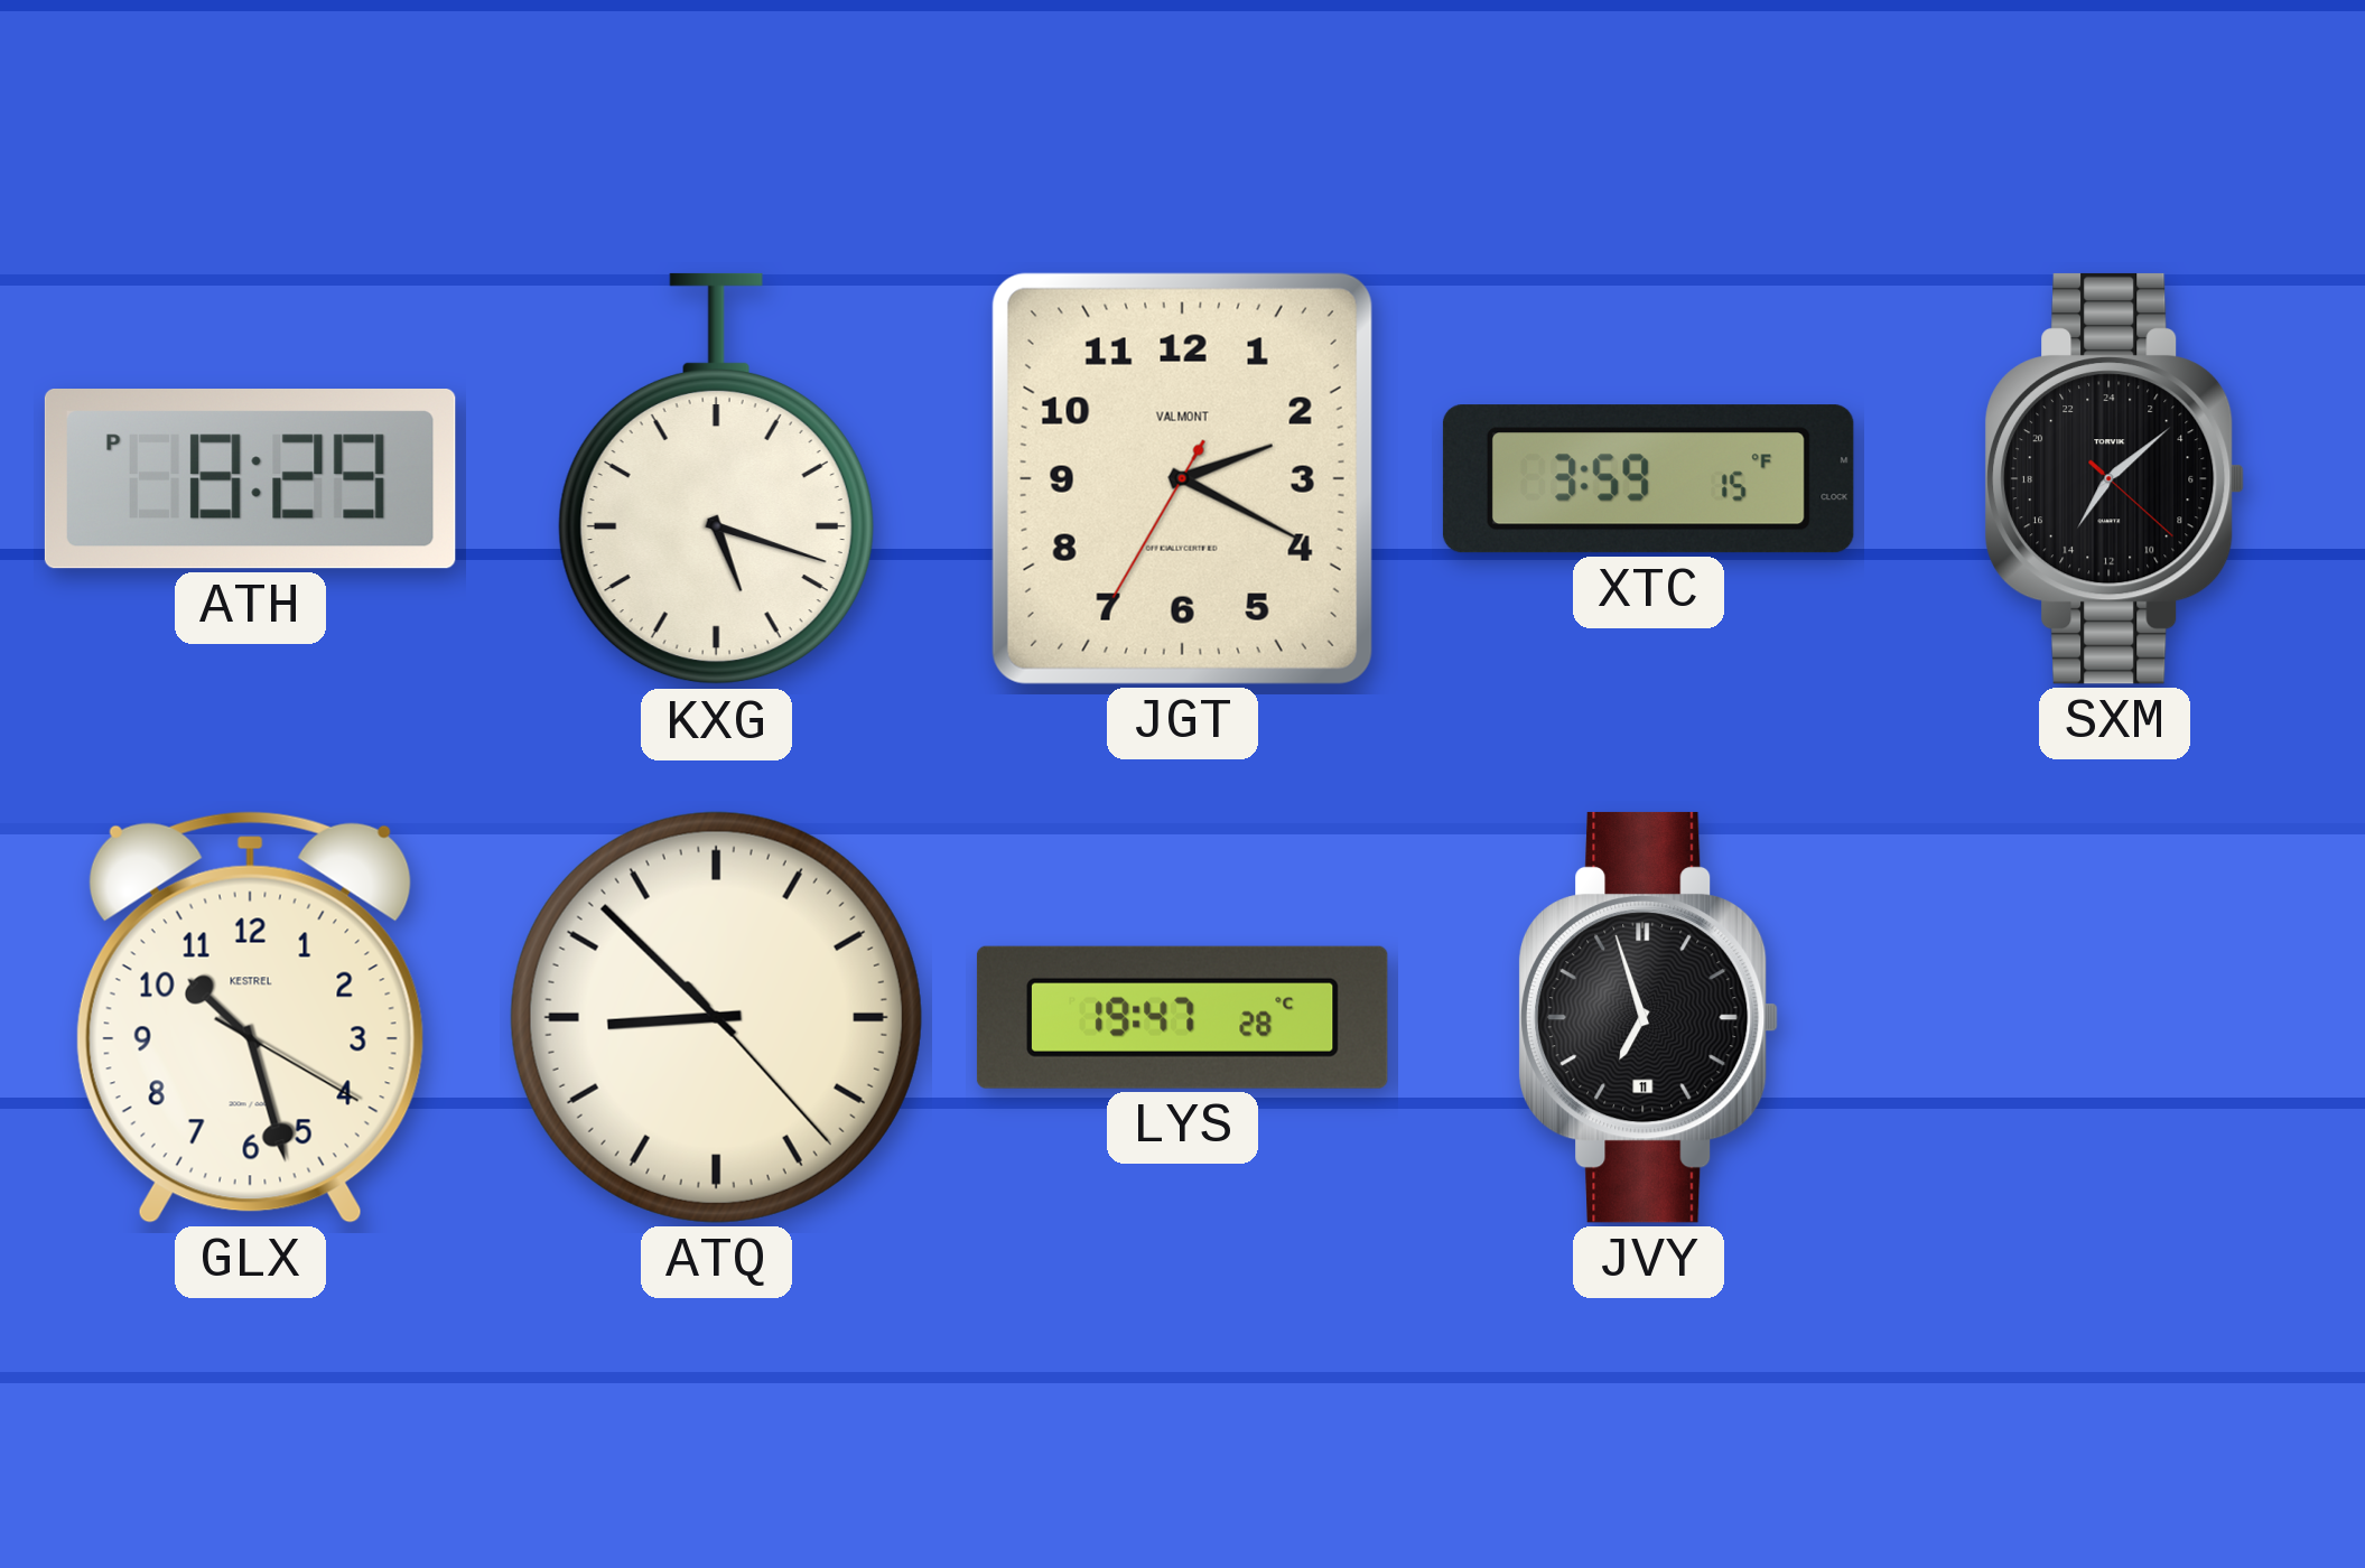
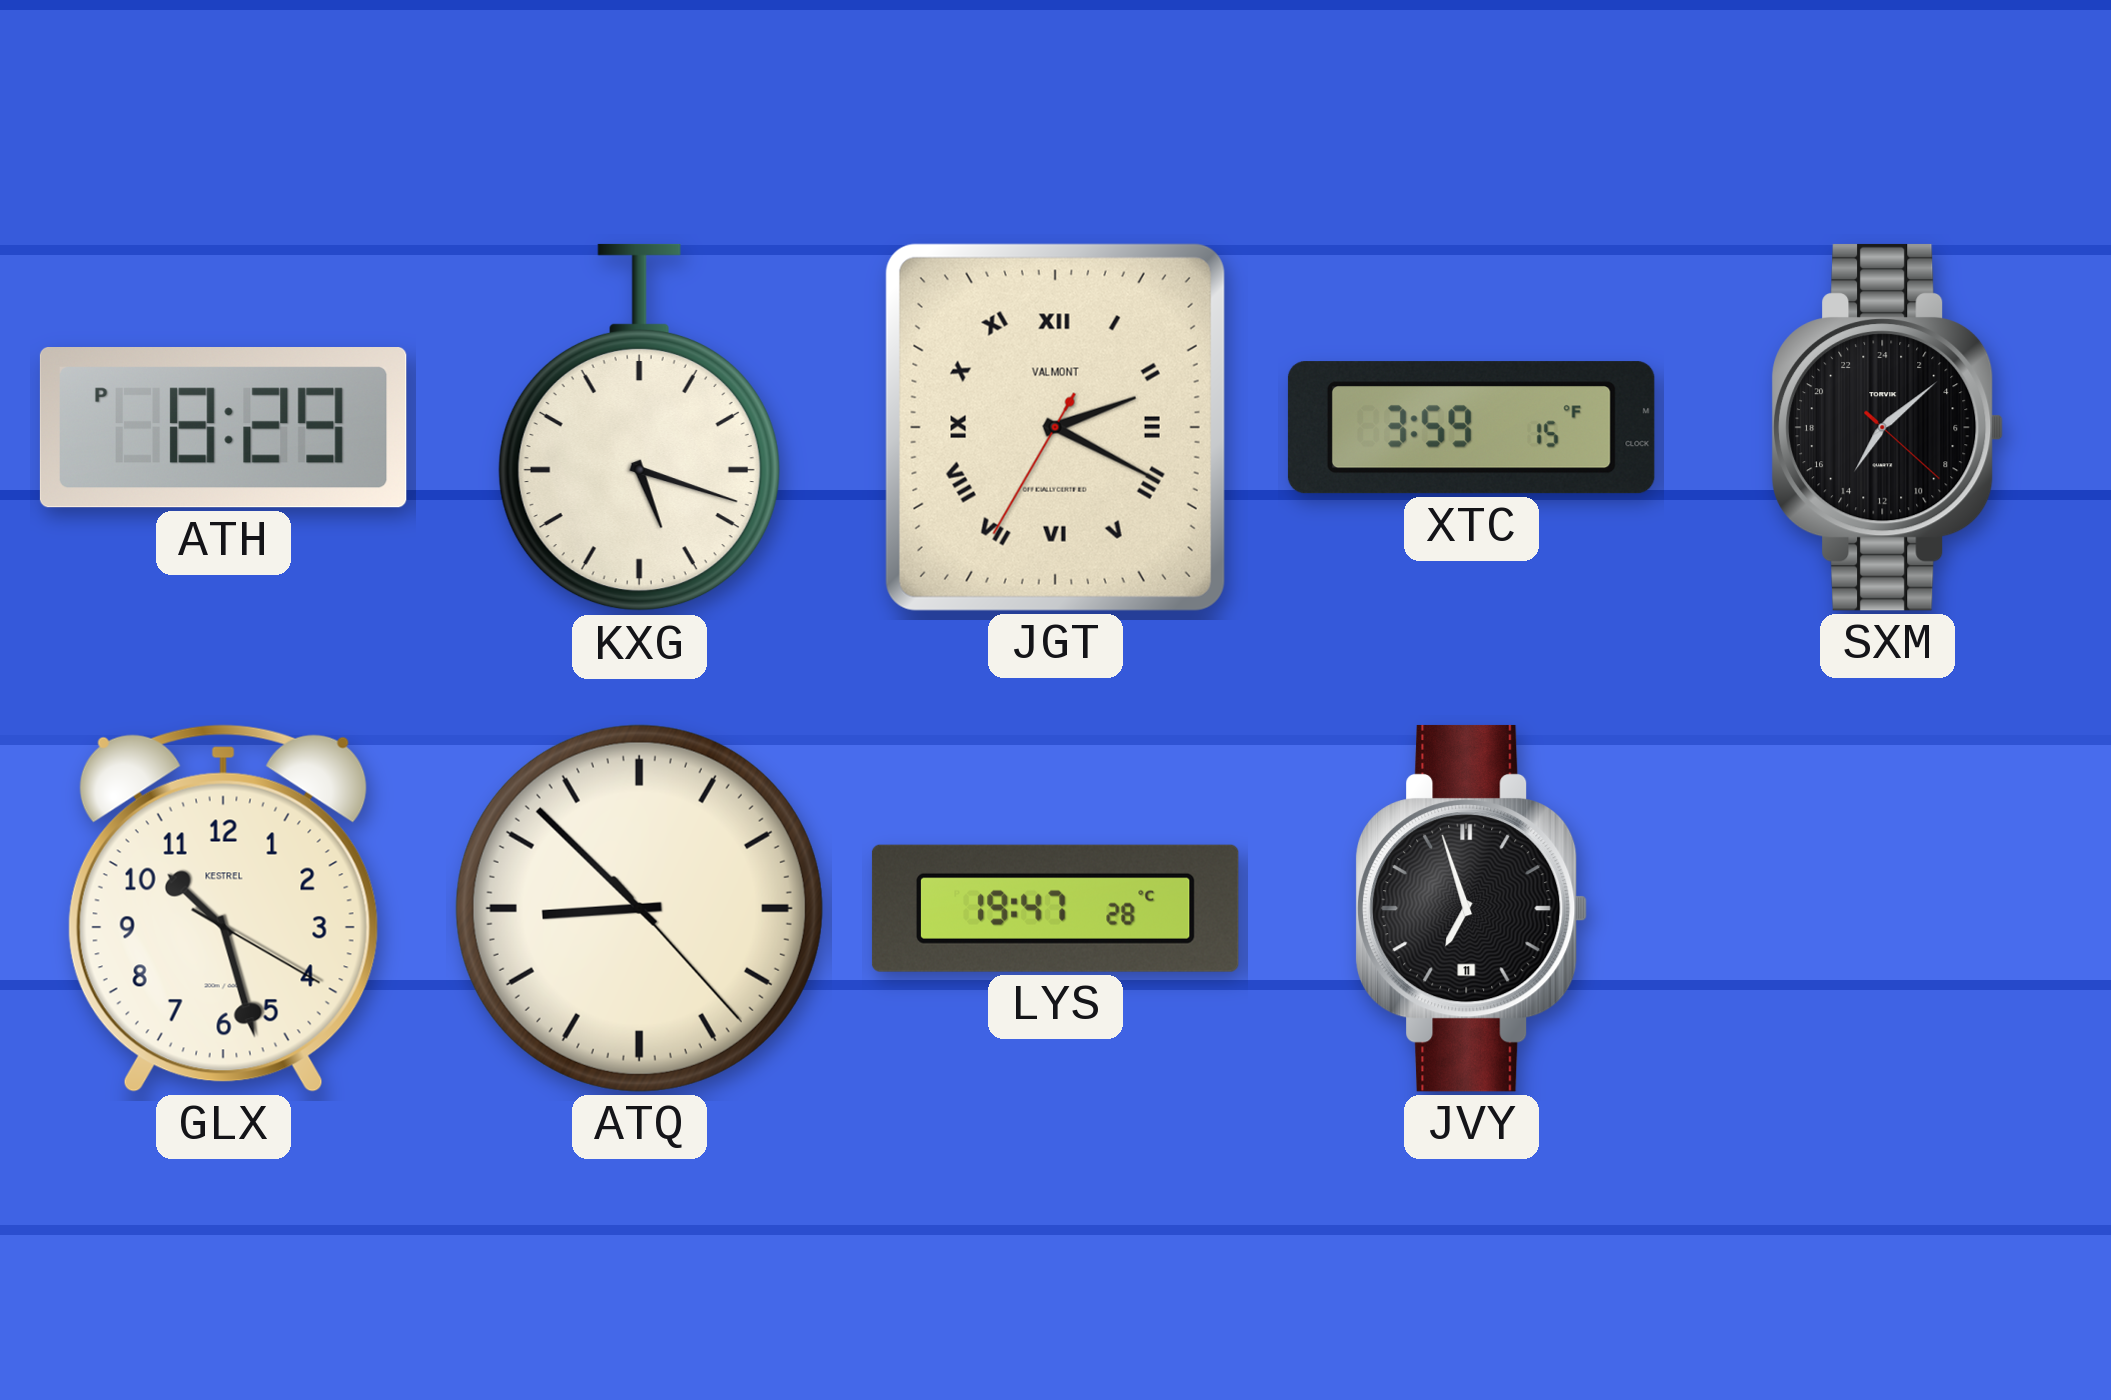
JGT numerals: Arabic -> Roman (1055, 427)
